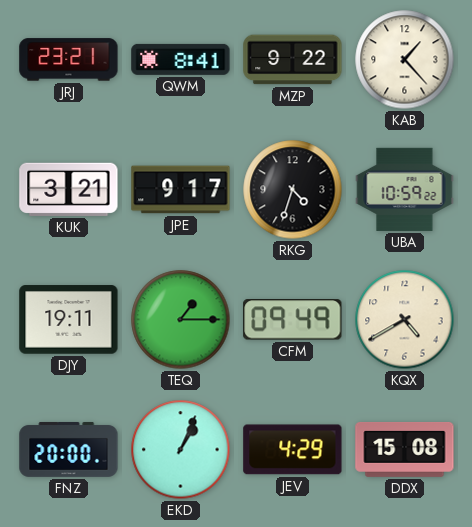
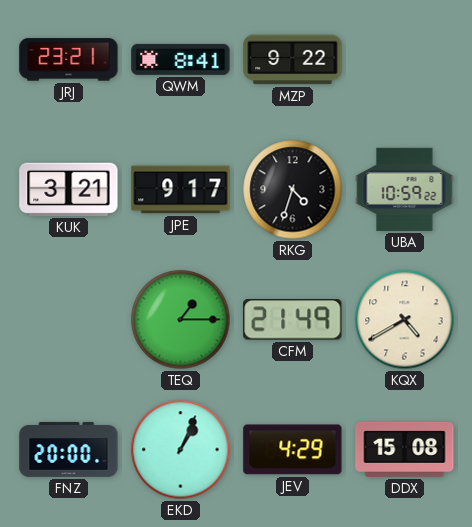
KAB: 1:23 -> none (405, 60)
DJY: 19:11 -> none (69, 320)
CFM: 09:49 -> 21:49 (293, 320)
